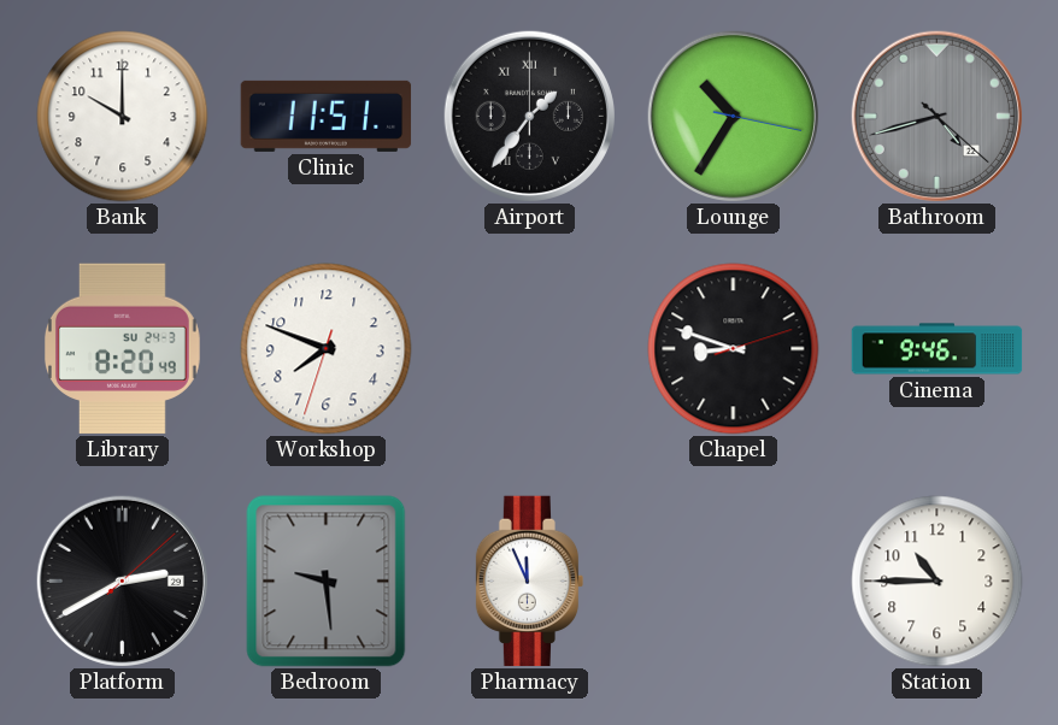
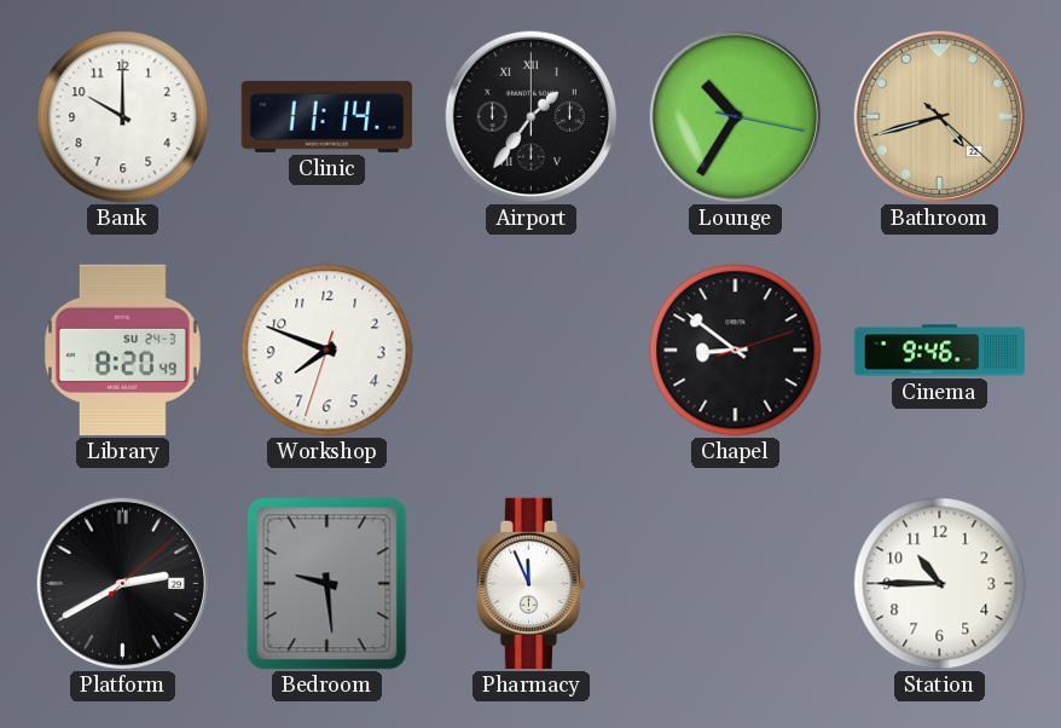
Clinic: 11:51 -> 11:14 (327, 116)
Bathroom dial: grey -> champagne (939, 116)
Chapel: 8:48 -> 8:51 (736, 351)
